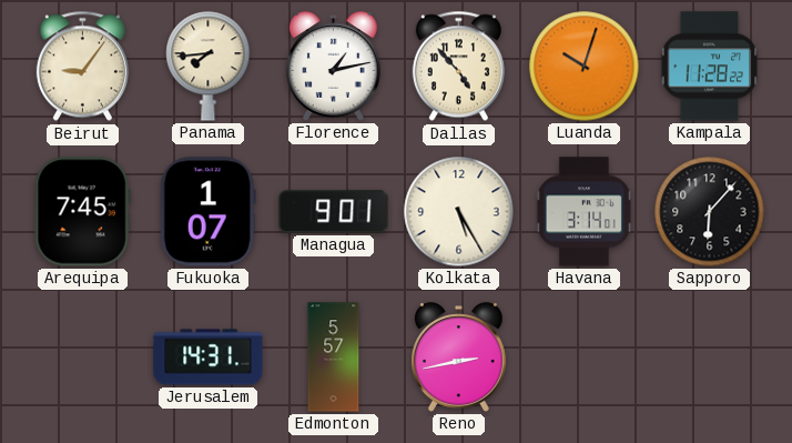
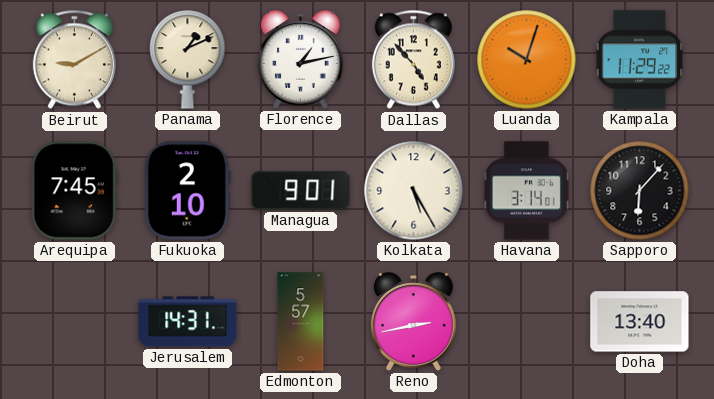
Beirut: 9:06 -> 9:10 (74, 60)
Panama: 7:44 -> 1:11 (188, 60)
Kampala: 11:28 -> 11:29 (640, 60)
Fukuoka: 1:07 -> 2:10 (187, 191)
Doha: none -> 13:40 (640, 322)
